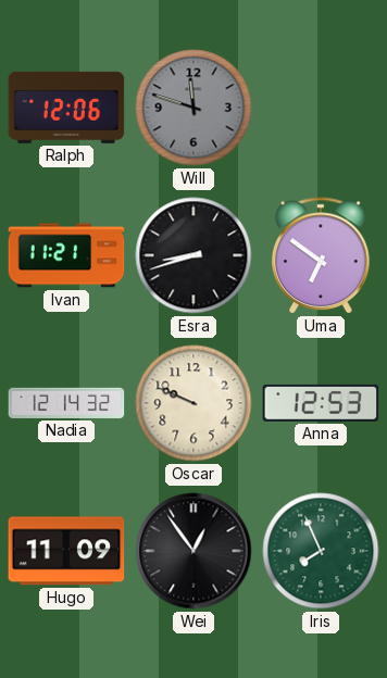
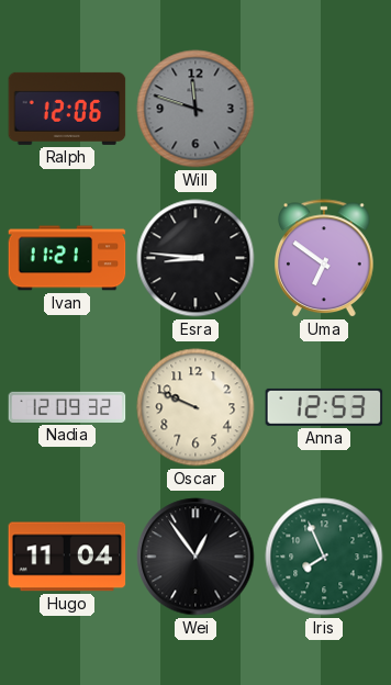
Esra: 8:42 -> 8:46 (195, 258)
Nadia: 12:14 -> 12:09 (67, 407)
Hugo: 11:09 -> 11:04 (67, 557)
